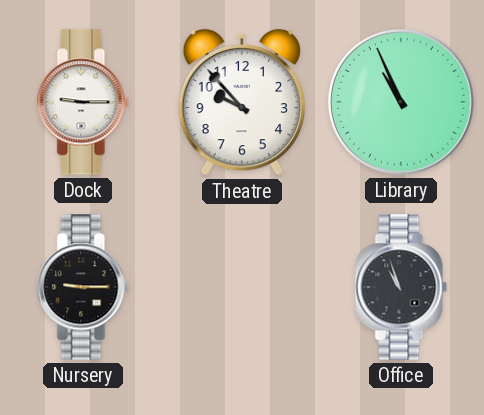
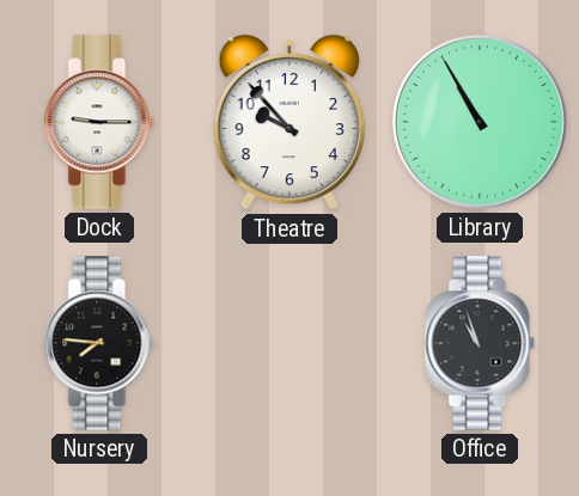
Library: 10:56 -> 10:55 (480, 122)
Nursery: 9:15 -> 7:46 (99, 343)
